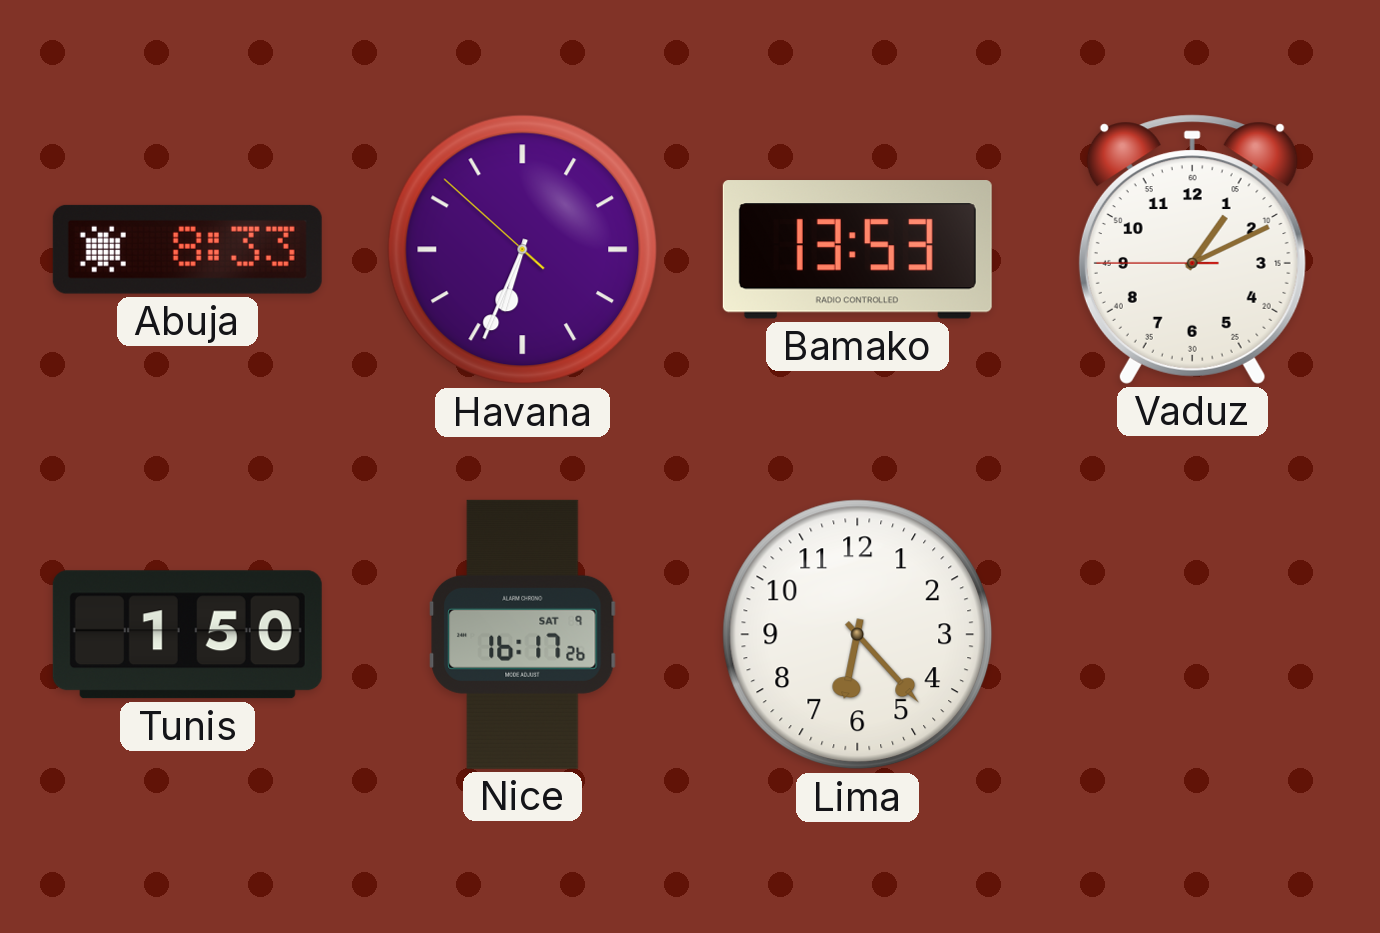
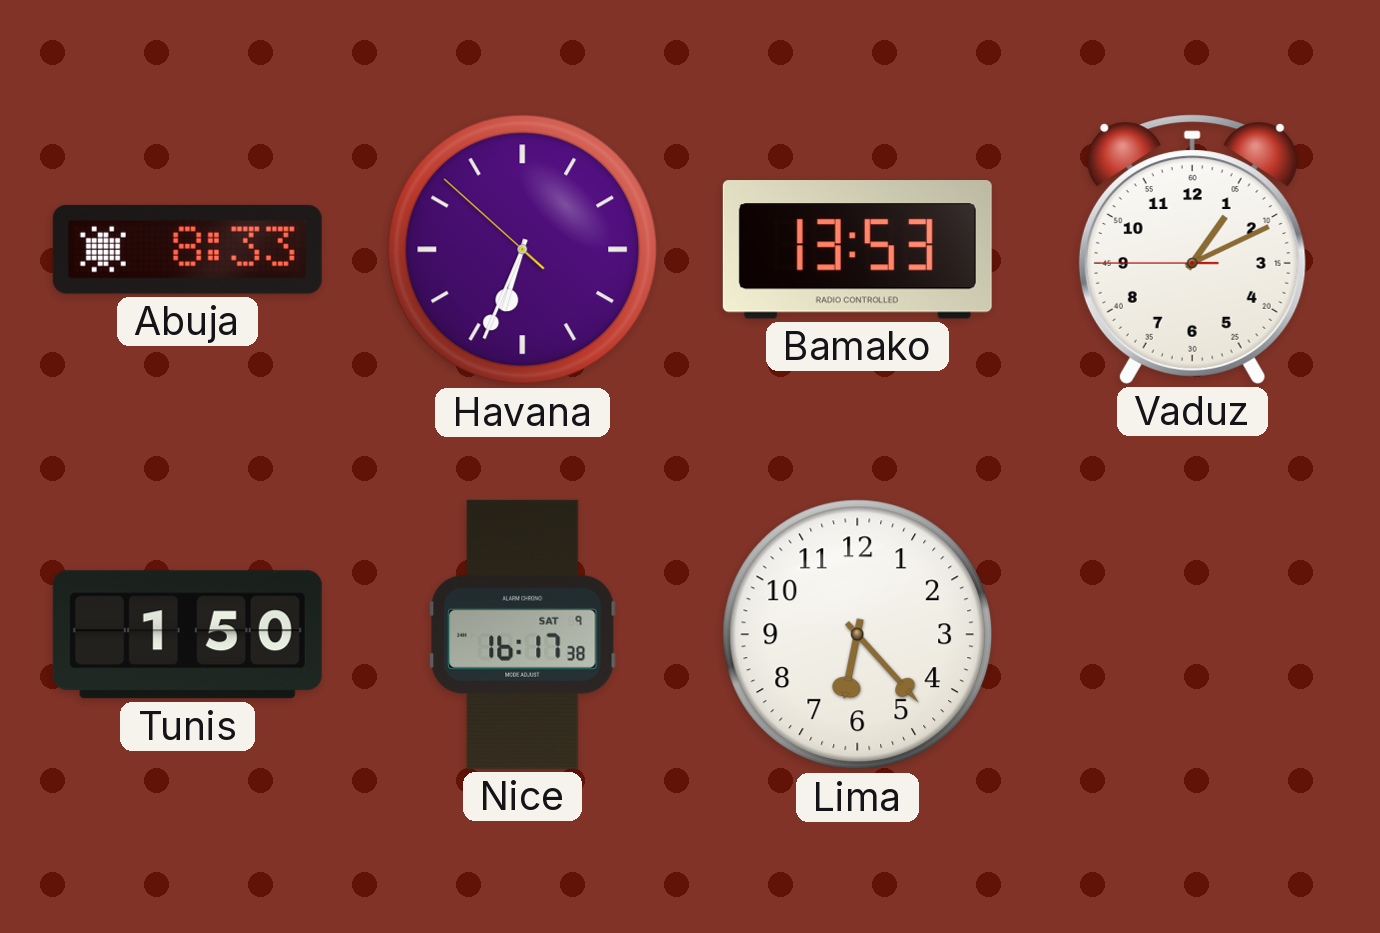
Nice: 16:17:26 -> 16:17:38 (523, 634)
